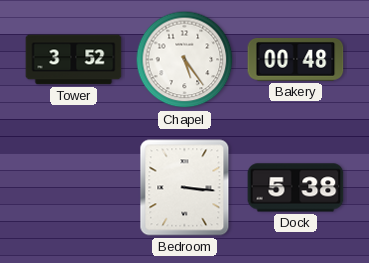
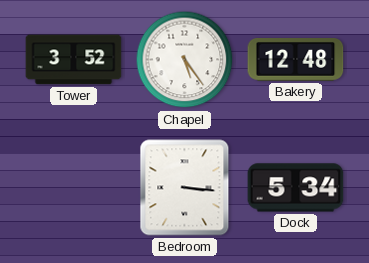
Bakery: 00:48 -> 12:48 (296, 60)
Dock: 5:38 -> 5:34 (296, 188)
